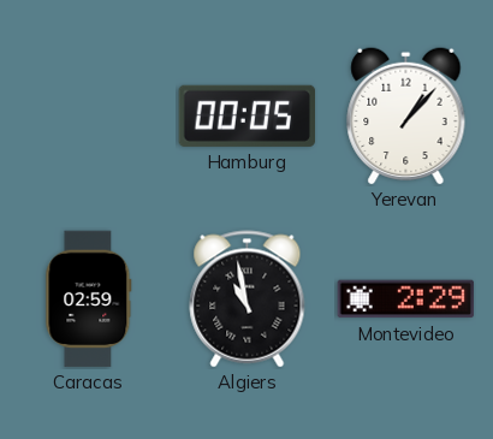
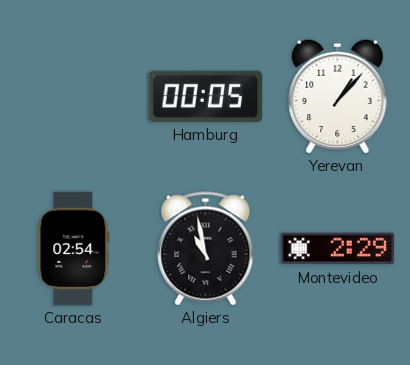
Caracas: 02:59 -> 02:54 (74, 249)
